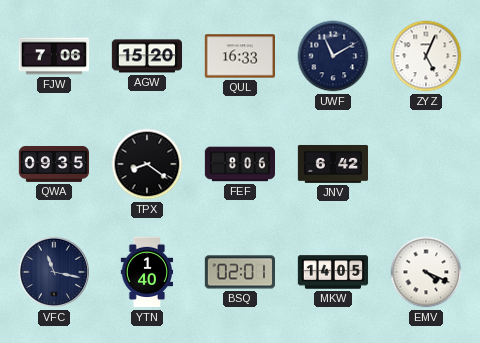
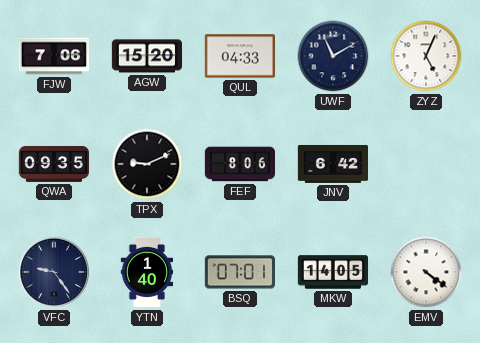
QUL: 16:33 -> 04:33 (239, 56)
TPX: 8:21 -> 9:11 (147, 164)
VFC: 11:17 -> 9:24 (54, 272)
BSQ: 02:01 -> 07:01 (239, 272)
EMV: 4:19 -> 4:21 (426, 272)
